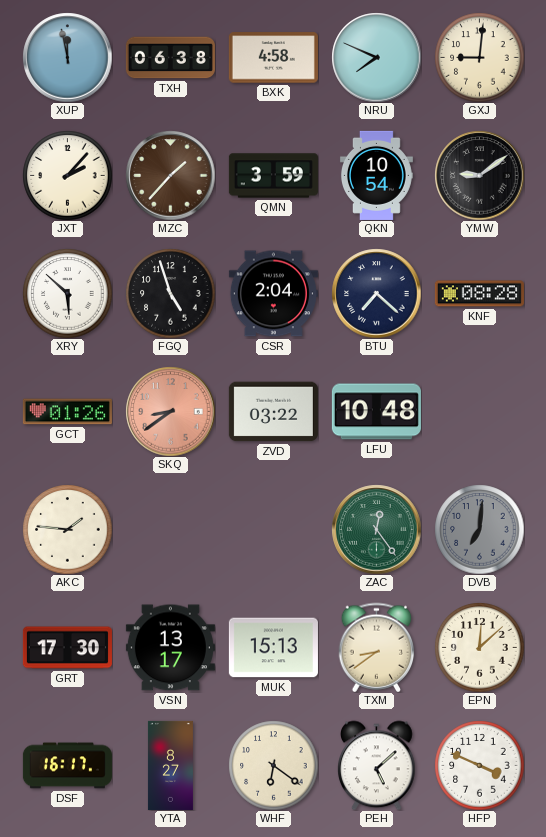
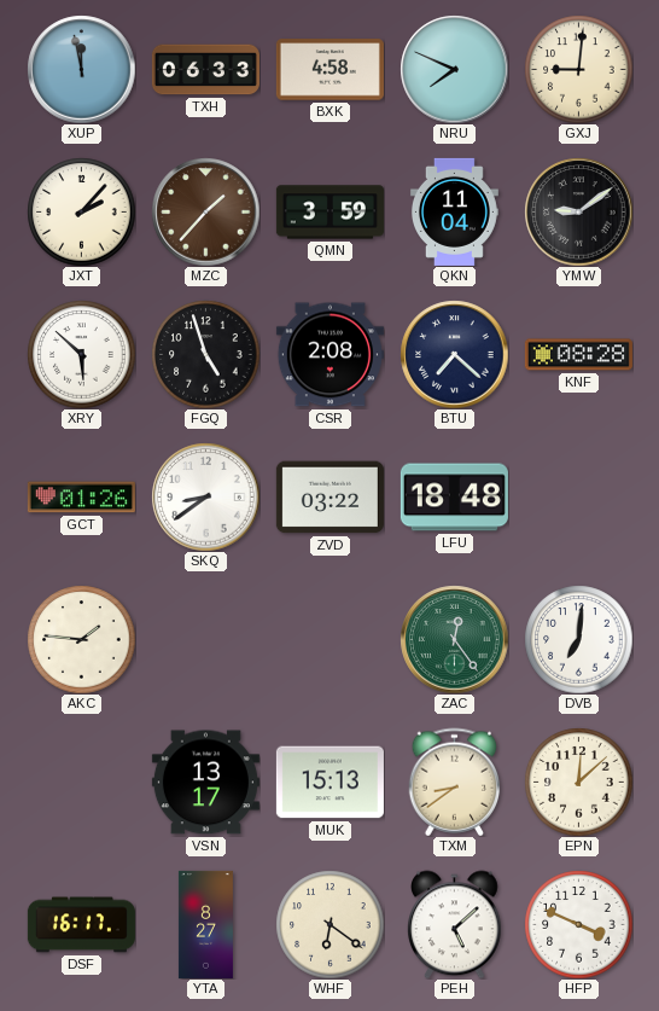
TXH: 06:38 -> 06:33 (205, 70)
QKN: 10:54 -> 11:04 (454, 211)
CSR: 2:04 -> 2:08 (329, 355)
SKQ dial: salmon -> white (205, 496)
LFU: 10:48 -> 18:48 (454, 498)
DVB dial: grey -> white (578, 639)
GRT: 17:30 -> none (67, 648)
